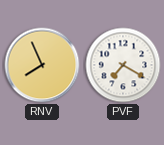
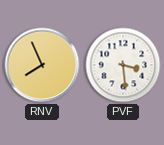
PVF: 7:20 -> 3:29 (123, 65)
